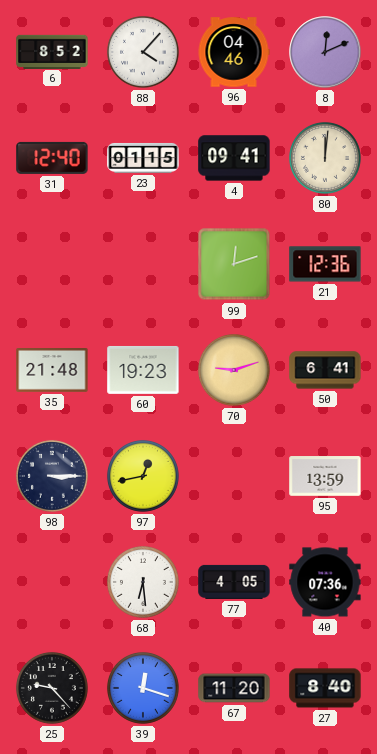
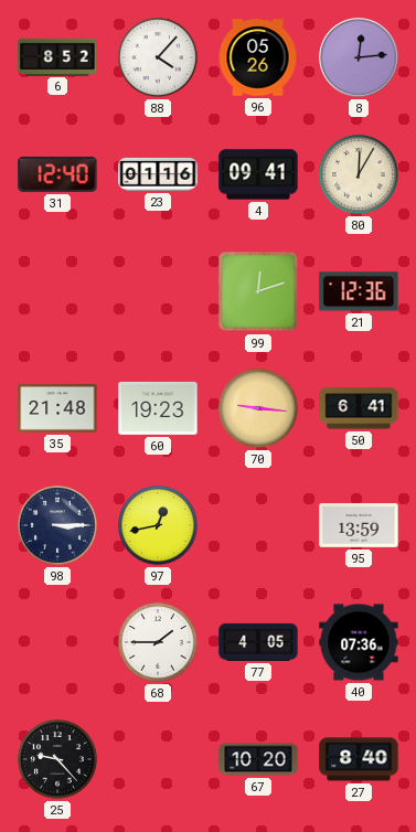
96: 04:46 -> 05:26 (258, 57)
8: 12:11 -> 12:14 (359, 57)
23: 01:15 -> 01:16 (158, 174)
80: 12:01 -> 12:05 (359, 174)
70: 9:12 -> 9:16 (258, 408)
68: 6:29 -> 1:45 (158, 642)
39: 12:18 -> none (143, 688)
67: 11:20 -> 10:20 (258, 759)
